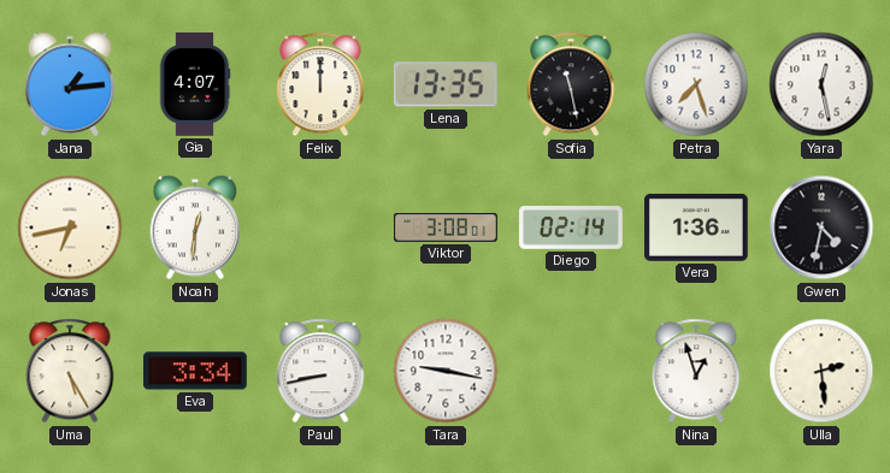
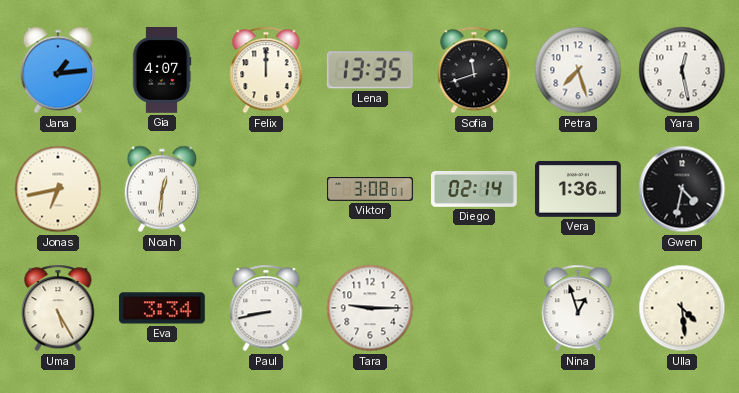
Sofia: 11:28 -> 11:42 (474, 70)
Tara: 9:17 -> 9:15 (370, 308)
Ulla: 2:29 -> 4:29 (682, 308)
